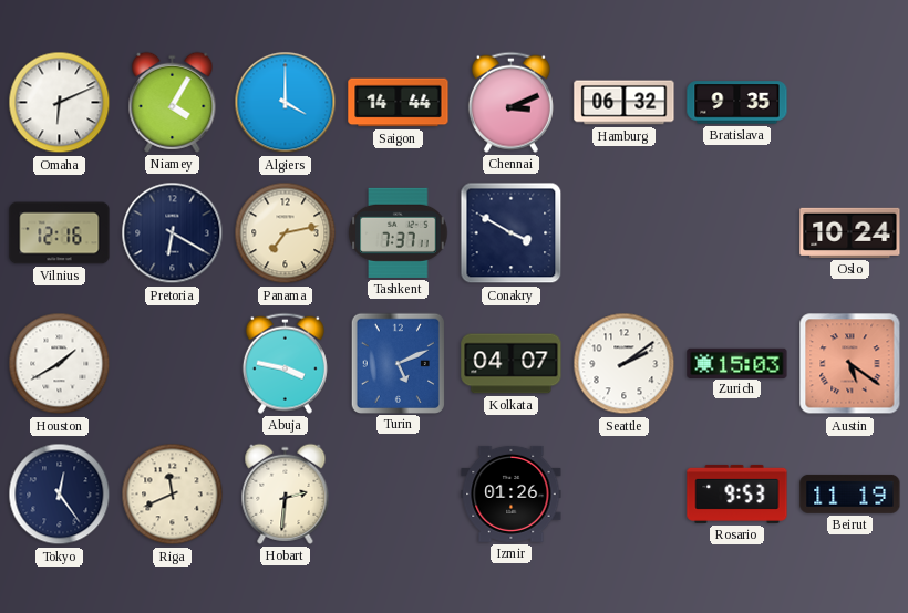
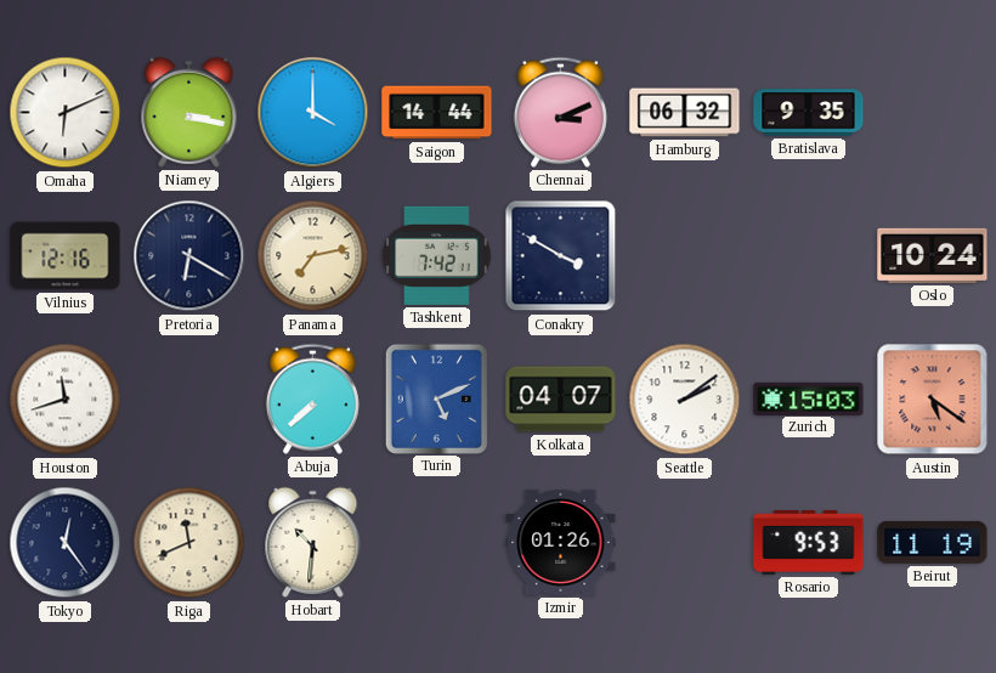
Niamey: 4:05 -> 3:17 (189, 112)
Tashkent: 7:37 -> 7:42 (437, 255)
Houston: 1:40 -> 11:42 (66, 400)
Abuja: 3:47 -> 7:38 (312, 398)
Hobart: 2:31 -> 10:31 (313, 542)
